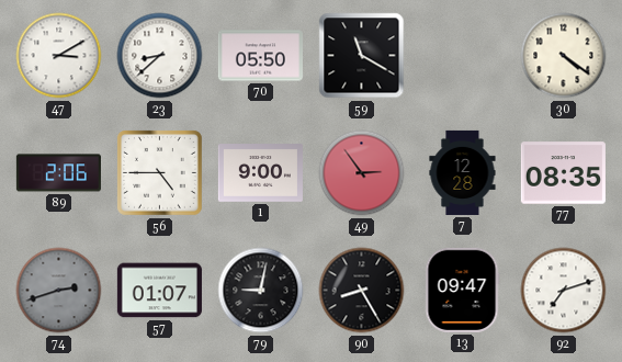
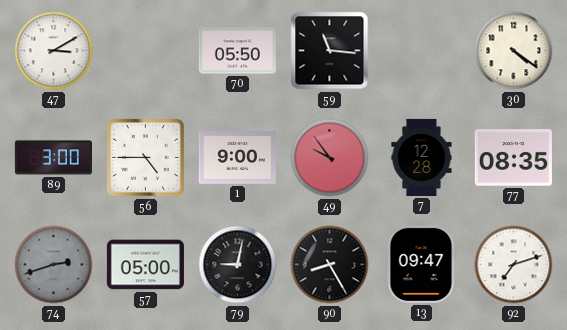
23: 8:38 -> none (160, 56)
59: 11:20 -> 11:16 (330, 51)
89: 2:06 -> 3:00 (53, 158)
49: 2:54 -> 9:54 (330, 158)
57: 01:07 -> 05:00 (145, 265)
